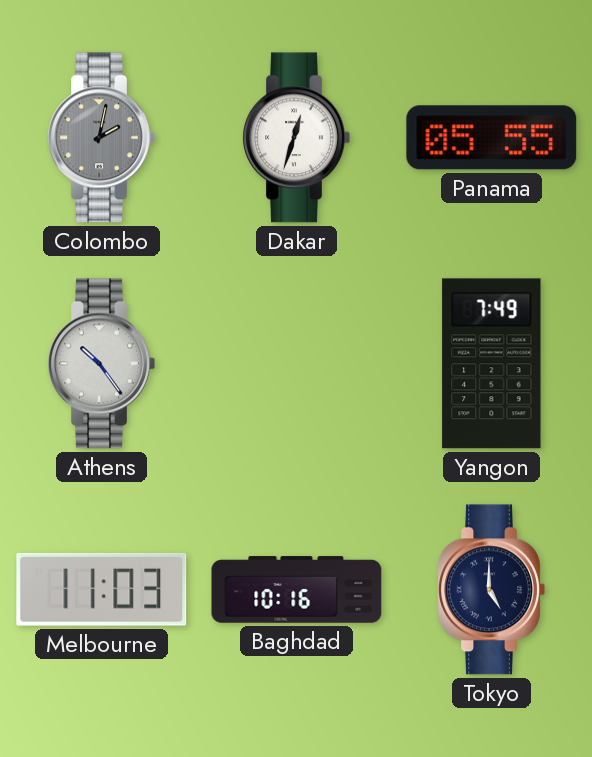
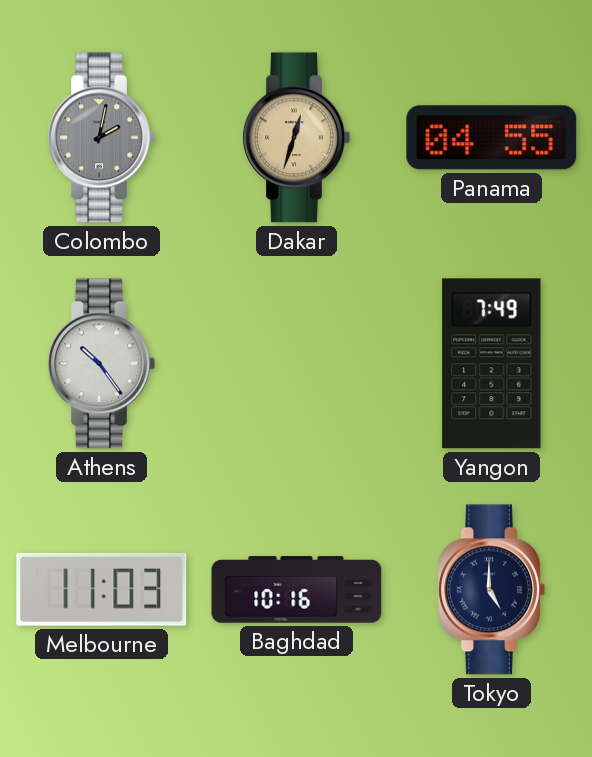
Dakar dial: white -> champagne (296, 138)
Panama: 05:55 -> 04:55 (492, 138)
